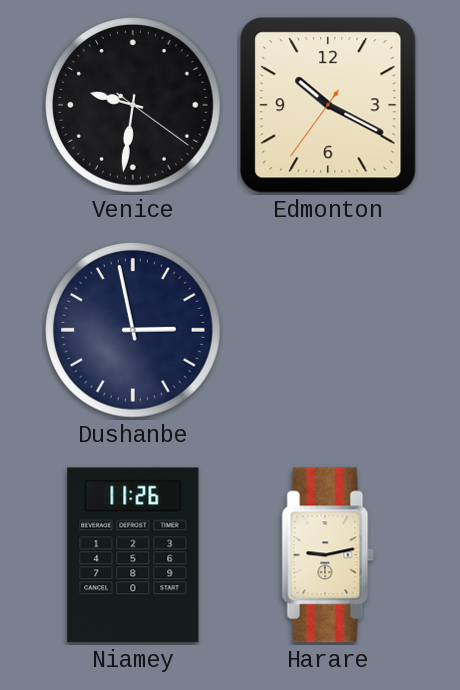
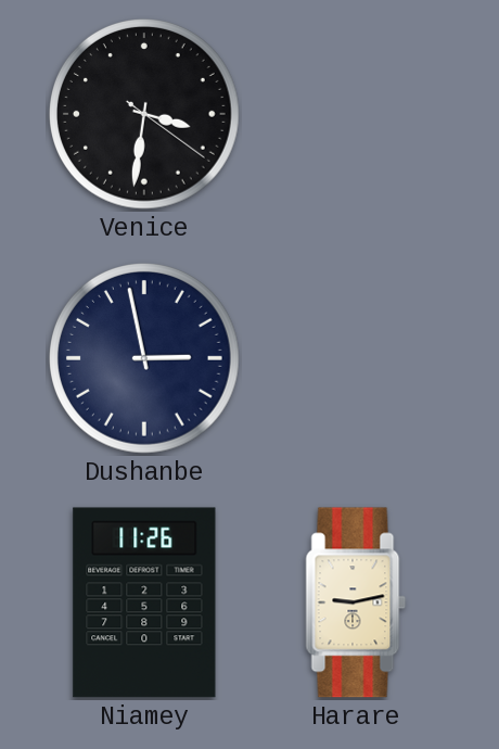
Venice: 9:31 -> 3:31 (145, 115)
Edmonton: 10:19 -> none (328, 105)
